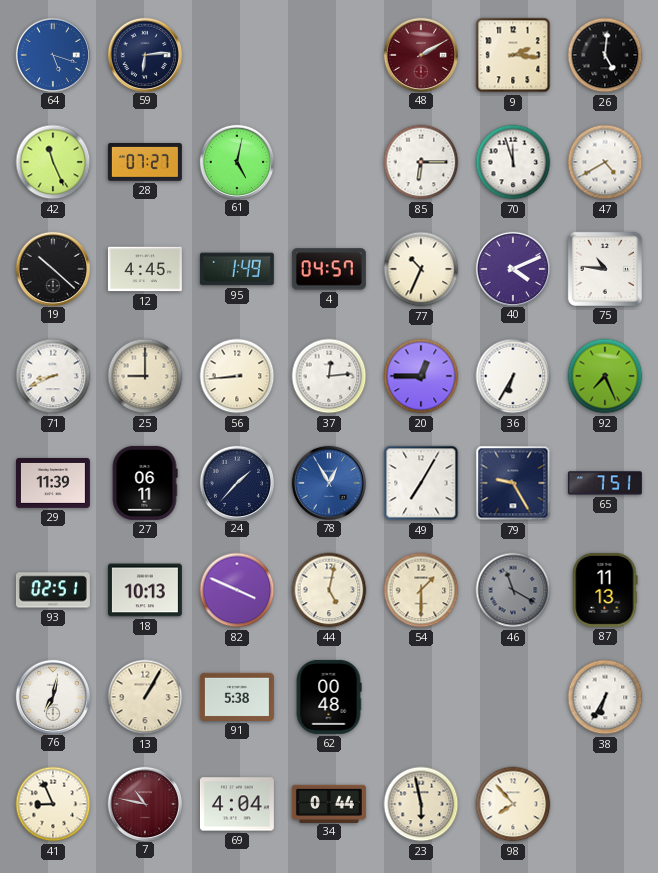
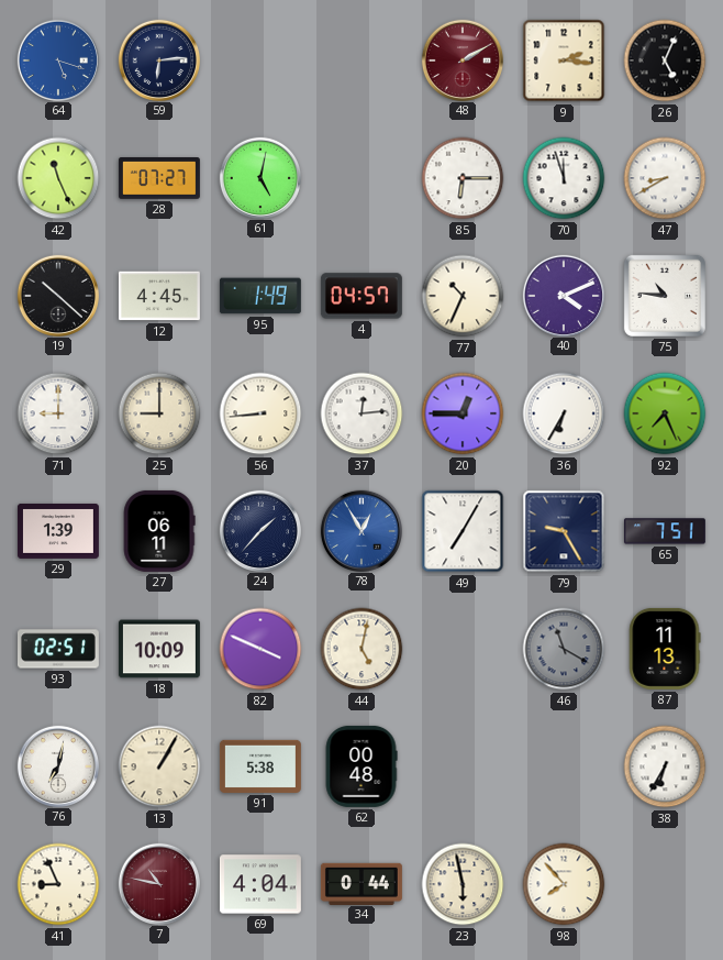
26: 5:01 -> 5:04 (665, 60)
47: 4:40 -> 8:40 (665, 178)
71: 8:41 -> 9:00 (58, 413)
29: 11:39 -> 1:39 (58, 531)
18: 10:13 -> 10:09 (159, 649)
54: 1:30 -> none (421, 590)
